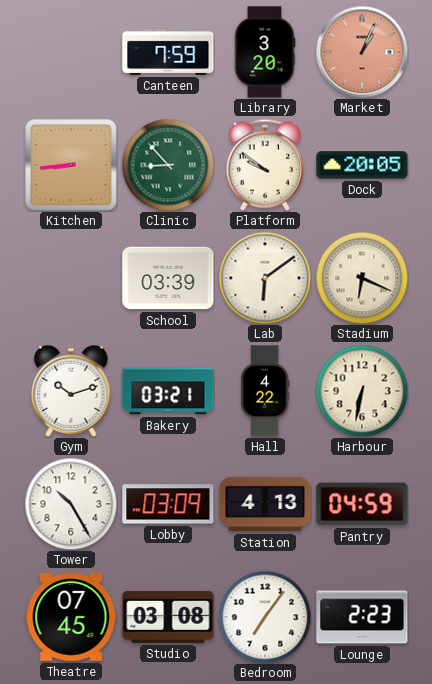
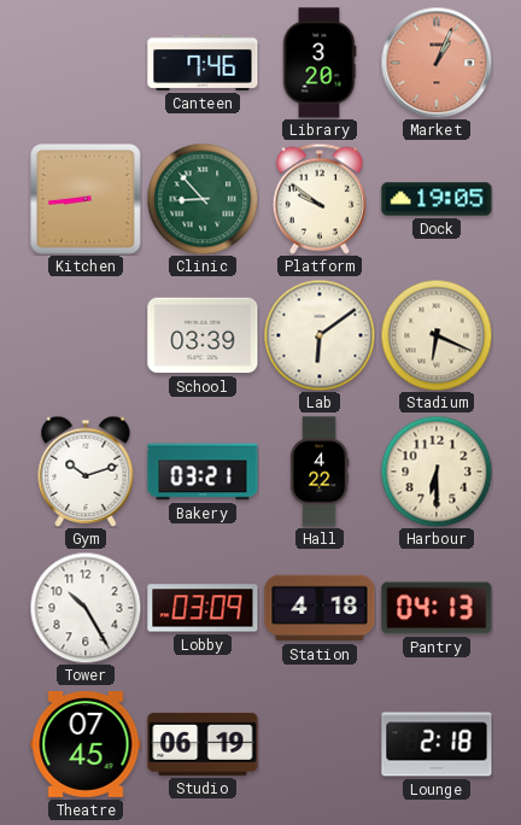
Canteen: 7:59 -> 7:46 (203, 63)
Dock: 20:05 -> 19:05 (437, 199)
Harbour: 6:32 -> 6:30 (437, 472)
Station: 4:13 -> 4:18 (320, 608)
Pantry: 04:59 -> 04:13 (437, 608)
Studio: 03:08 -> 06:19 (203, 744)
Bedroom: 7:06 -> none (265, 617)
Lounge: 2:23 -> 2:18 (437, 744)
